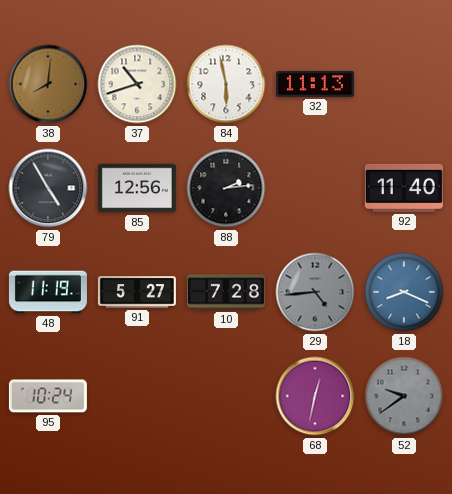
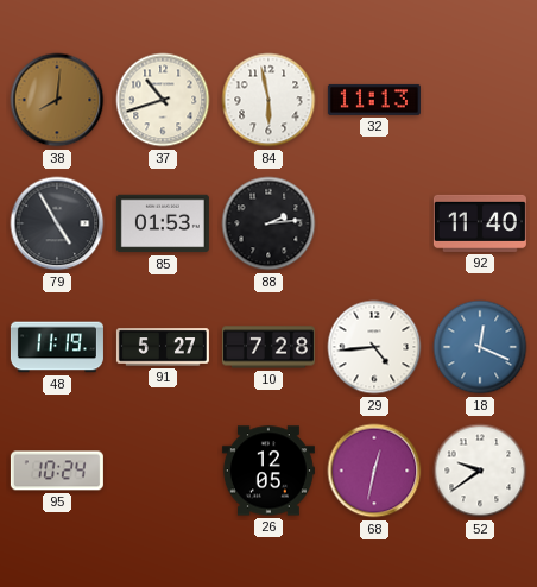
85: 12:56 -> 01:53 (163, 223)
29 dial: grey -> white (374, 347)
18: 8:19 -> 12:19 (480, 347)
26: none -> 12:05 (268, 471)
52 dial: grey -> white (480, 471)
